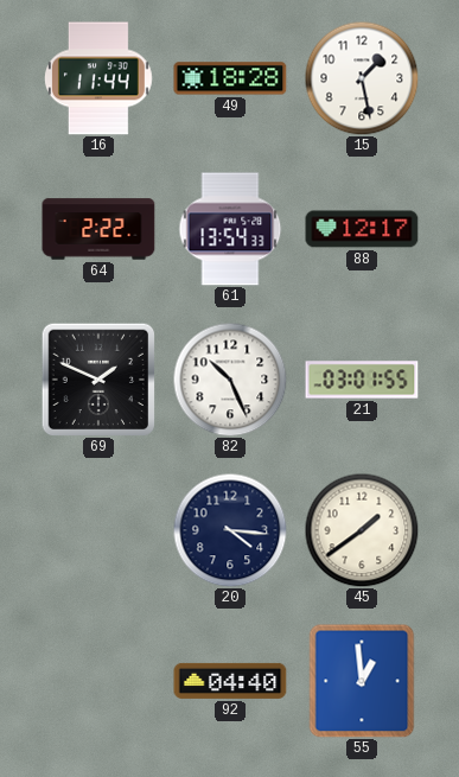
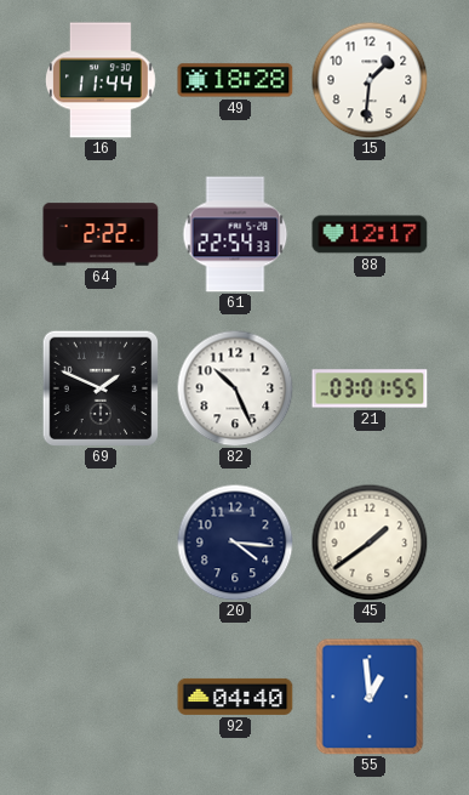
15: 1:28 -> 1:31 (370, 80)
61: 13:54 -> 22:54 (235, 234)
